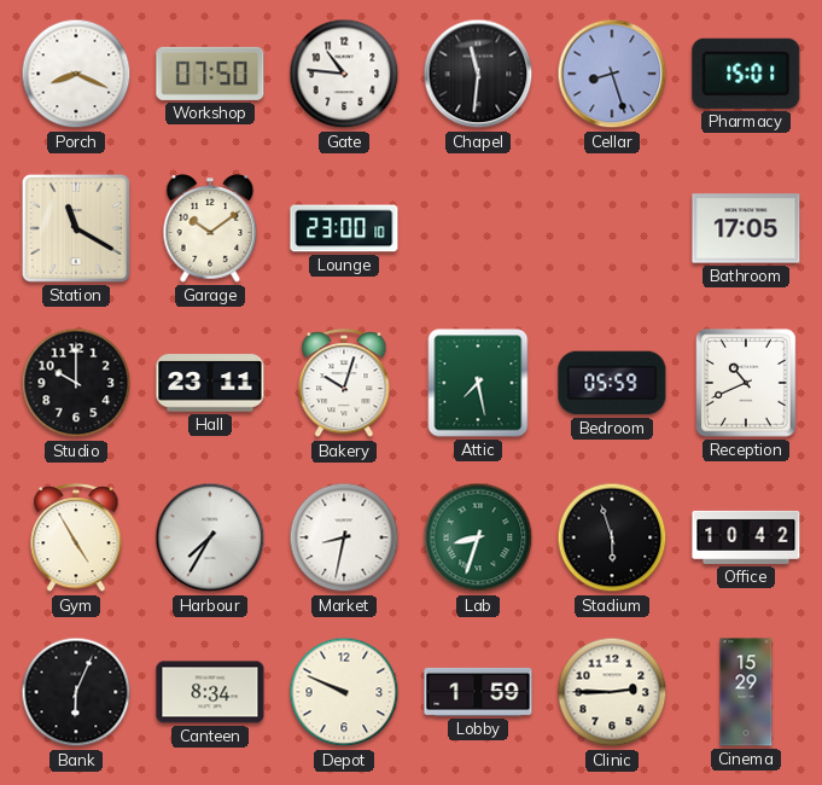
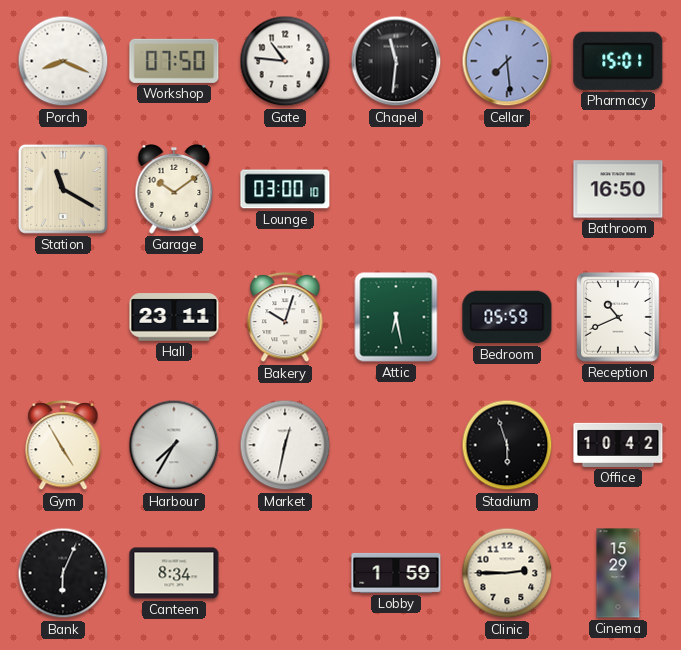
Cellar: 8:27 -> 7:29 (507, 61)
Lounge: 23:00 -> 03:00 (285, 189)
Bathroom: 17:05 -> 16:50 (618, 189)
Studio: 10:00 -> none (76, 383)
Attic: 7:28 -> 6:28 (396, 317)
Market: 8:32 -> 12:32 (285, 445)
Lab: 8:33 -> none (478, 537)
Depot: 9:49 -> none (344, 692)
